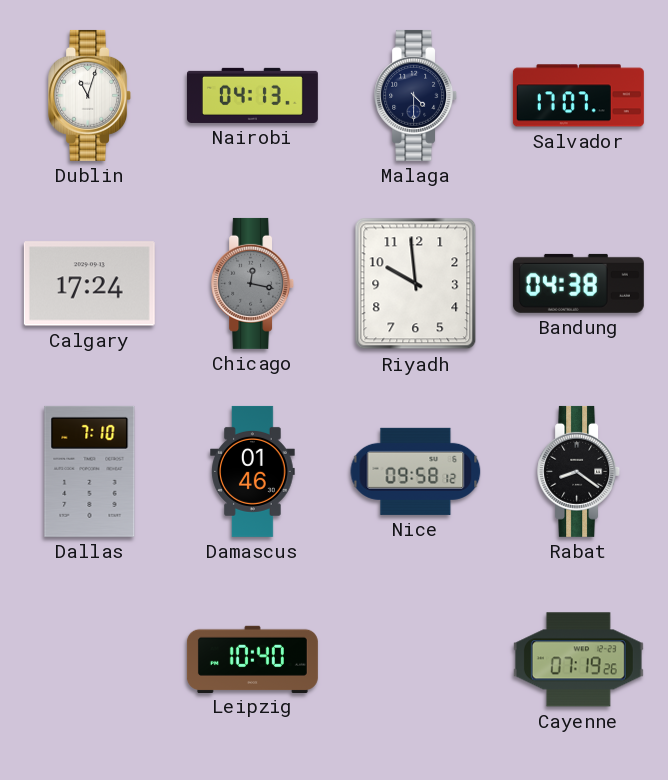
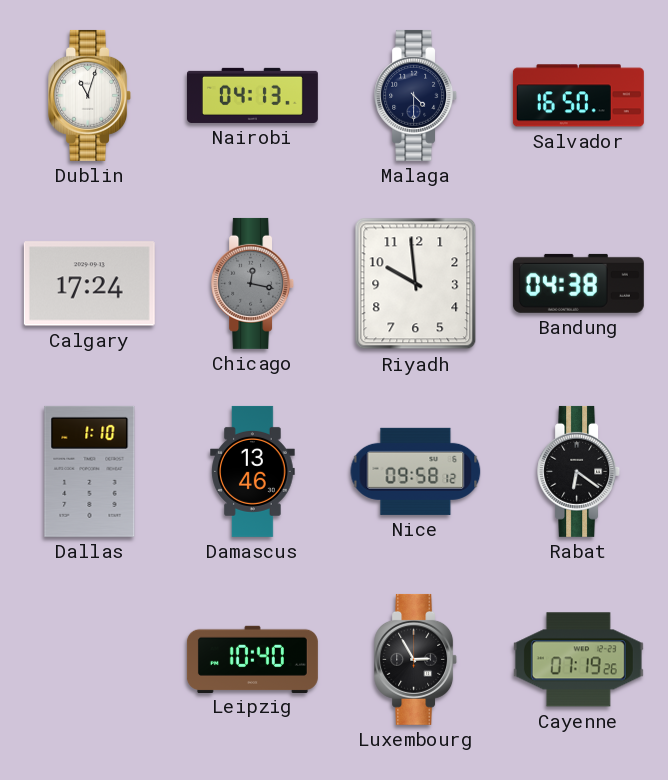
Salvador: 17:07 -> 16:50 (578, 96)
Dallas: 7:10 -> 1:10 (90, 471)
Damascus: 01:46 -> 13:46 (253, 471)
Rabat: 8:21 -> 6:21 (579, 471)
Luxembourg: none -> 2:55 (416, 659)
